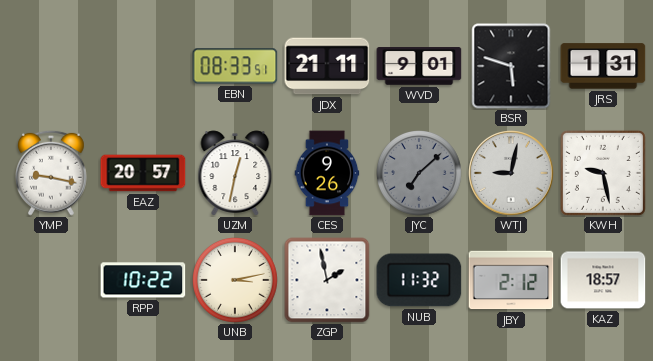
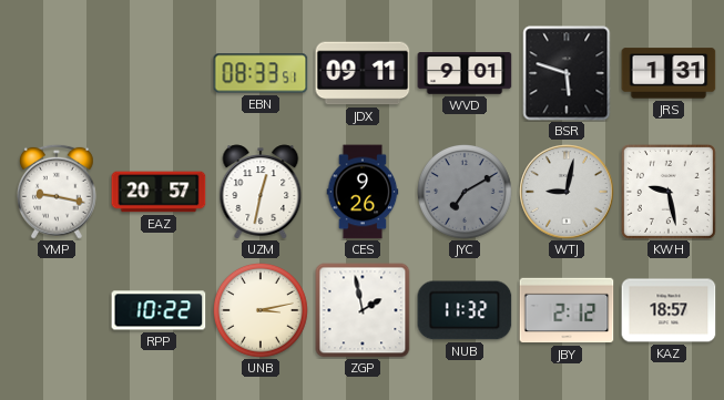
JDX: 21:11 -> 09:11 (363, 73)
JYC: 7:08 -> 7:10 (466, 193)
